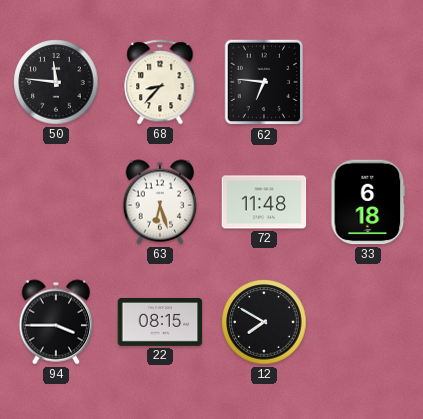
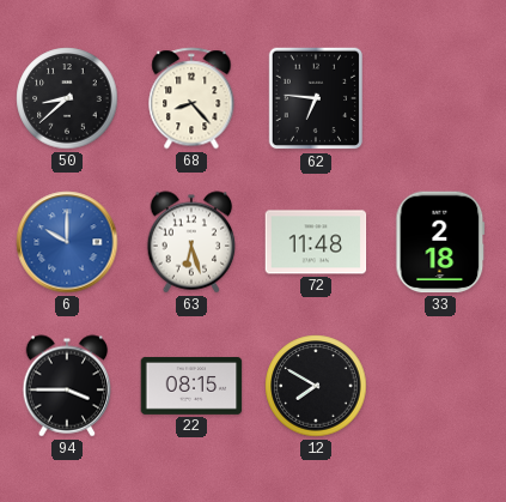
50: 11:46 -> 8:38 (67, 98)
68: 8:37 -> 8:23 (191, 98)
6: none -> 10:00 (67, 242)
33: 6:18 -> 2:18 (440, 242)
